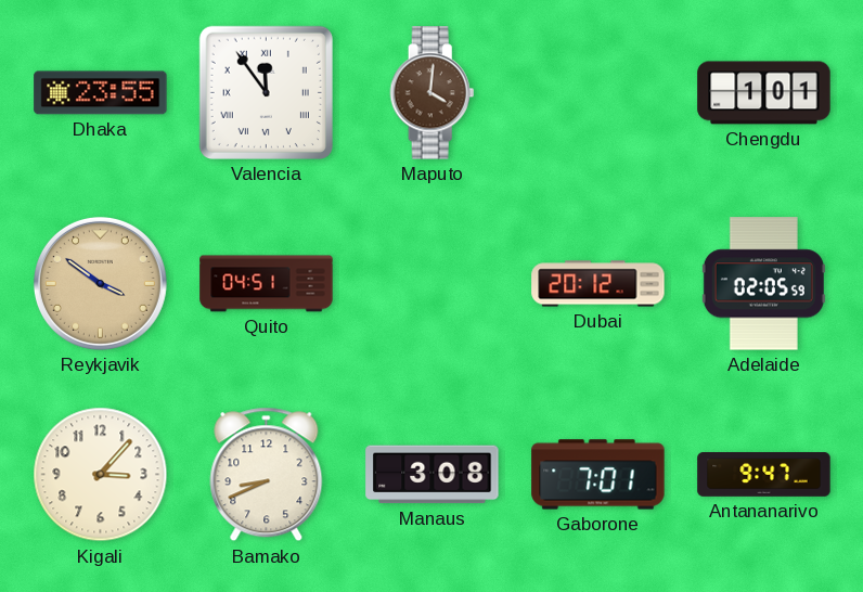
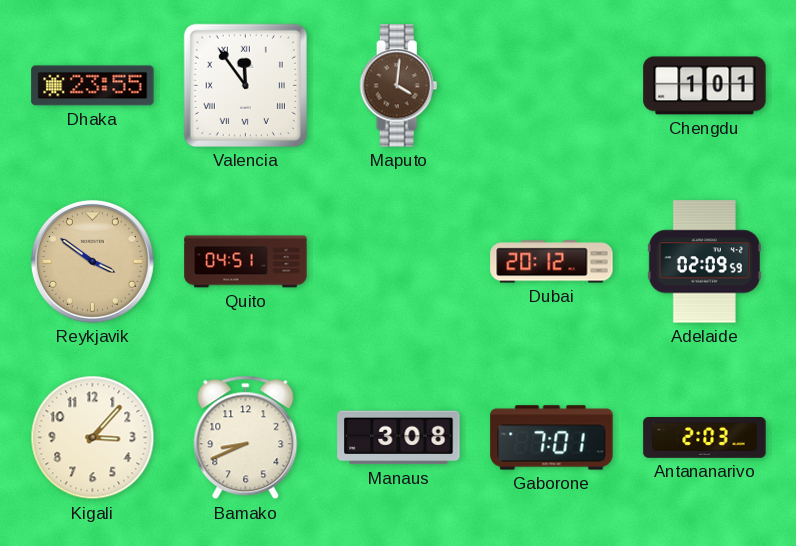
Adelaide: 02:05 -> 02:09 (704, 262)
Antananarivo: 9:47 -> 2:03 (705, 438)
